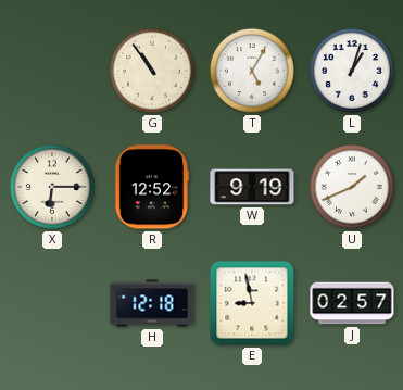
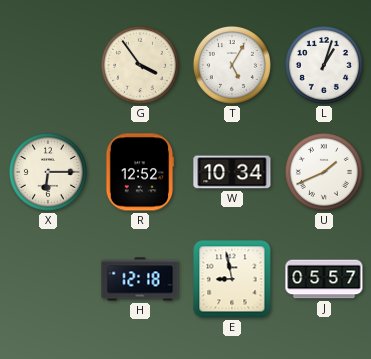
G: 10:54 -> 3:54 (140, 65)
W: 9:19 -> 10:34 (232, 172)
J: 02:57 -> 05:57 (324, 279)
